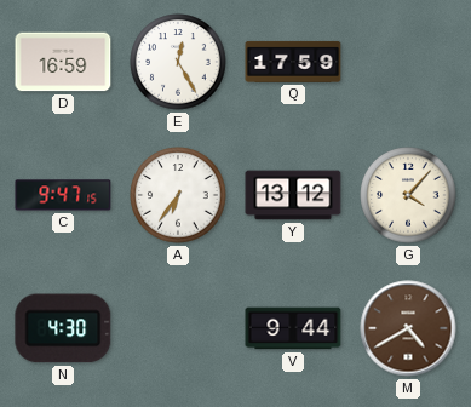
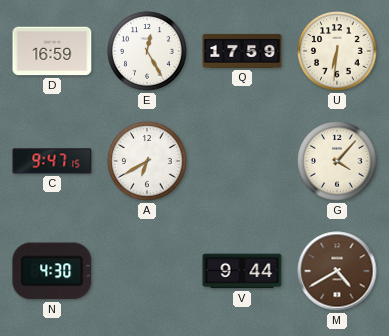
U: none -> 6:31 (337, 51)
A: 6:36 -> 6:40 (147, 161)
Y: 13:12 -> none (293, 195)
